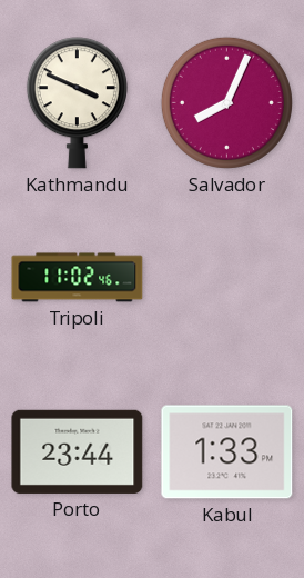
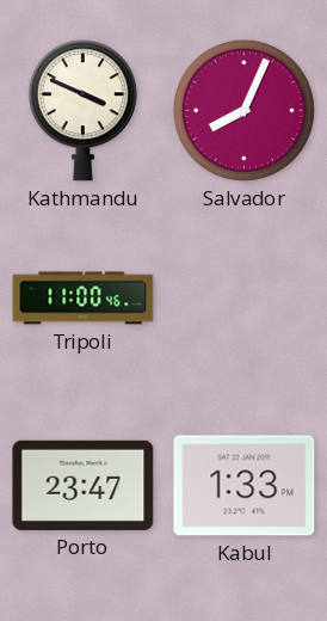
Tripoli: 11:02 -> 11:00 (84, 299)
Porto: 23:44 -> 23:47 (84, 485)
